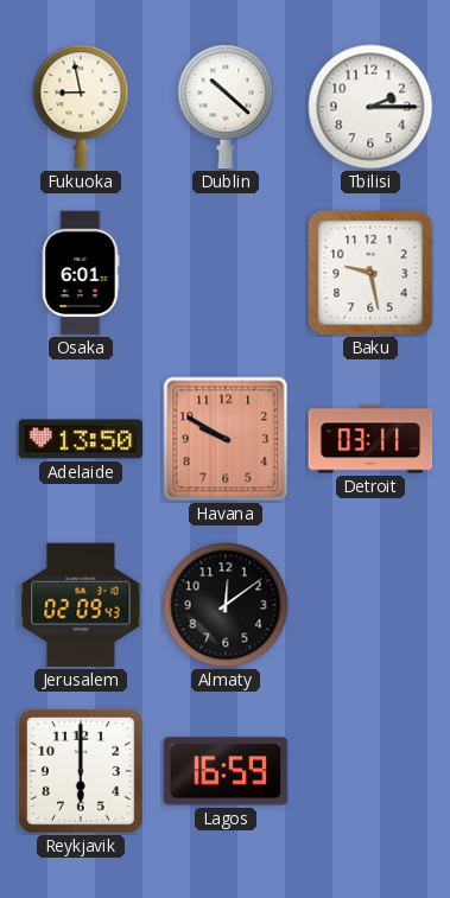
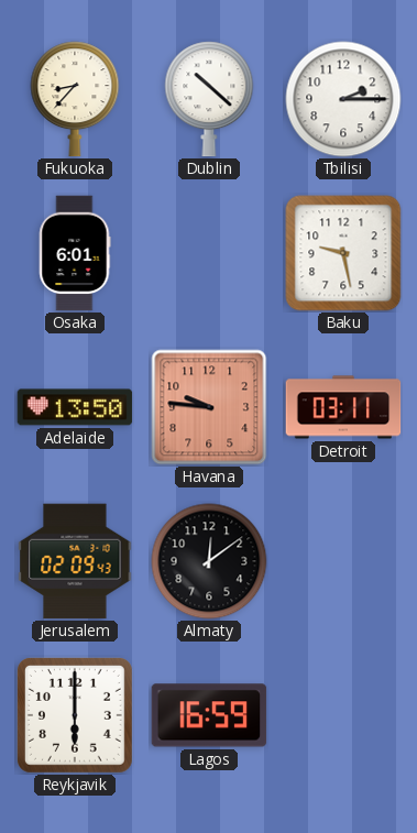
Fukuoka: 8:58 -> 8:37 (75, 99)
Havana: 9:50 -> 9:46 (209, 407)
